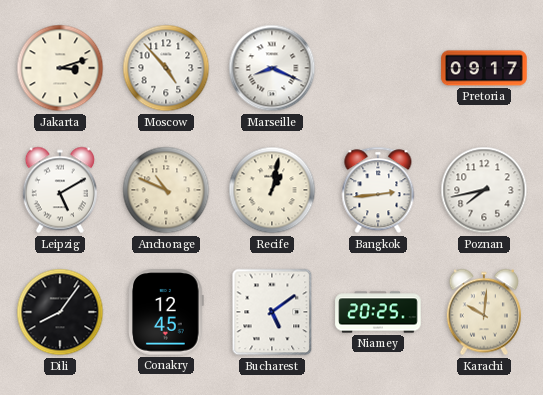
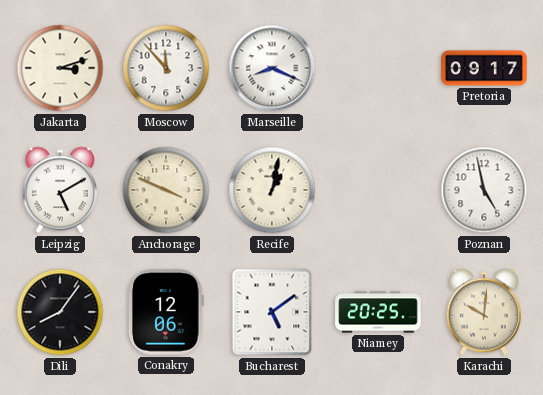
Moscow: 4:53 -> 11:53 (166, 68)
Anchorage: 10:49 -> 3:49 (166, 190)
Bangkok: 2:44 -> none (378, 190)
Poznan: 7:43 -> 4:58 (484, 190)
Conakry: 12:45 -> 12:06 (167, 312)
